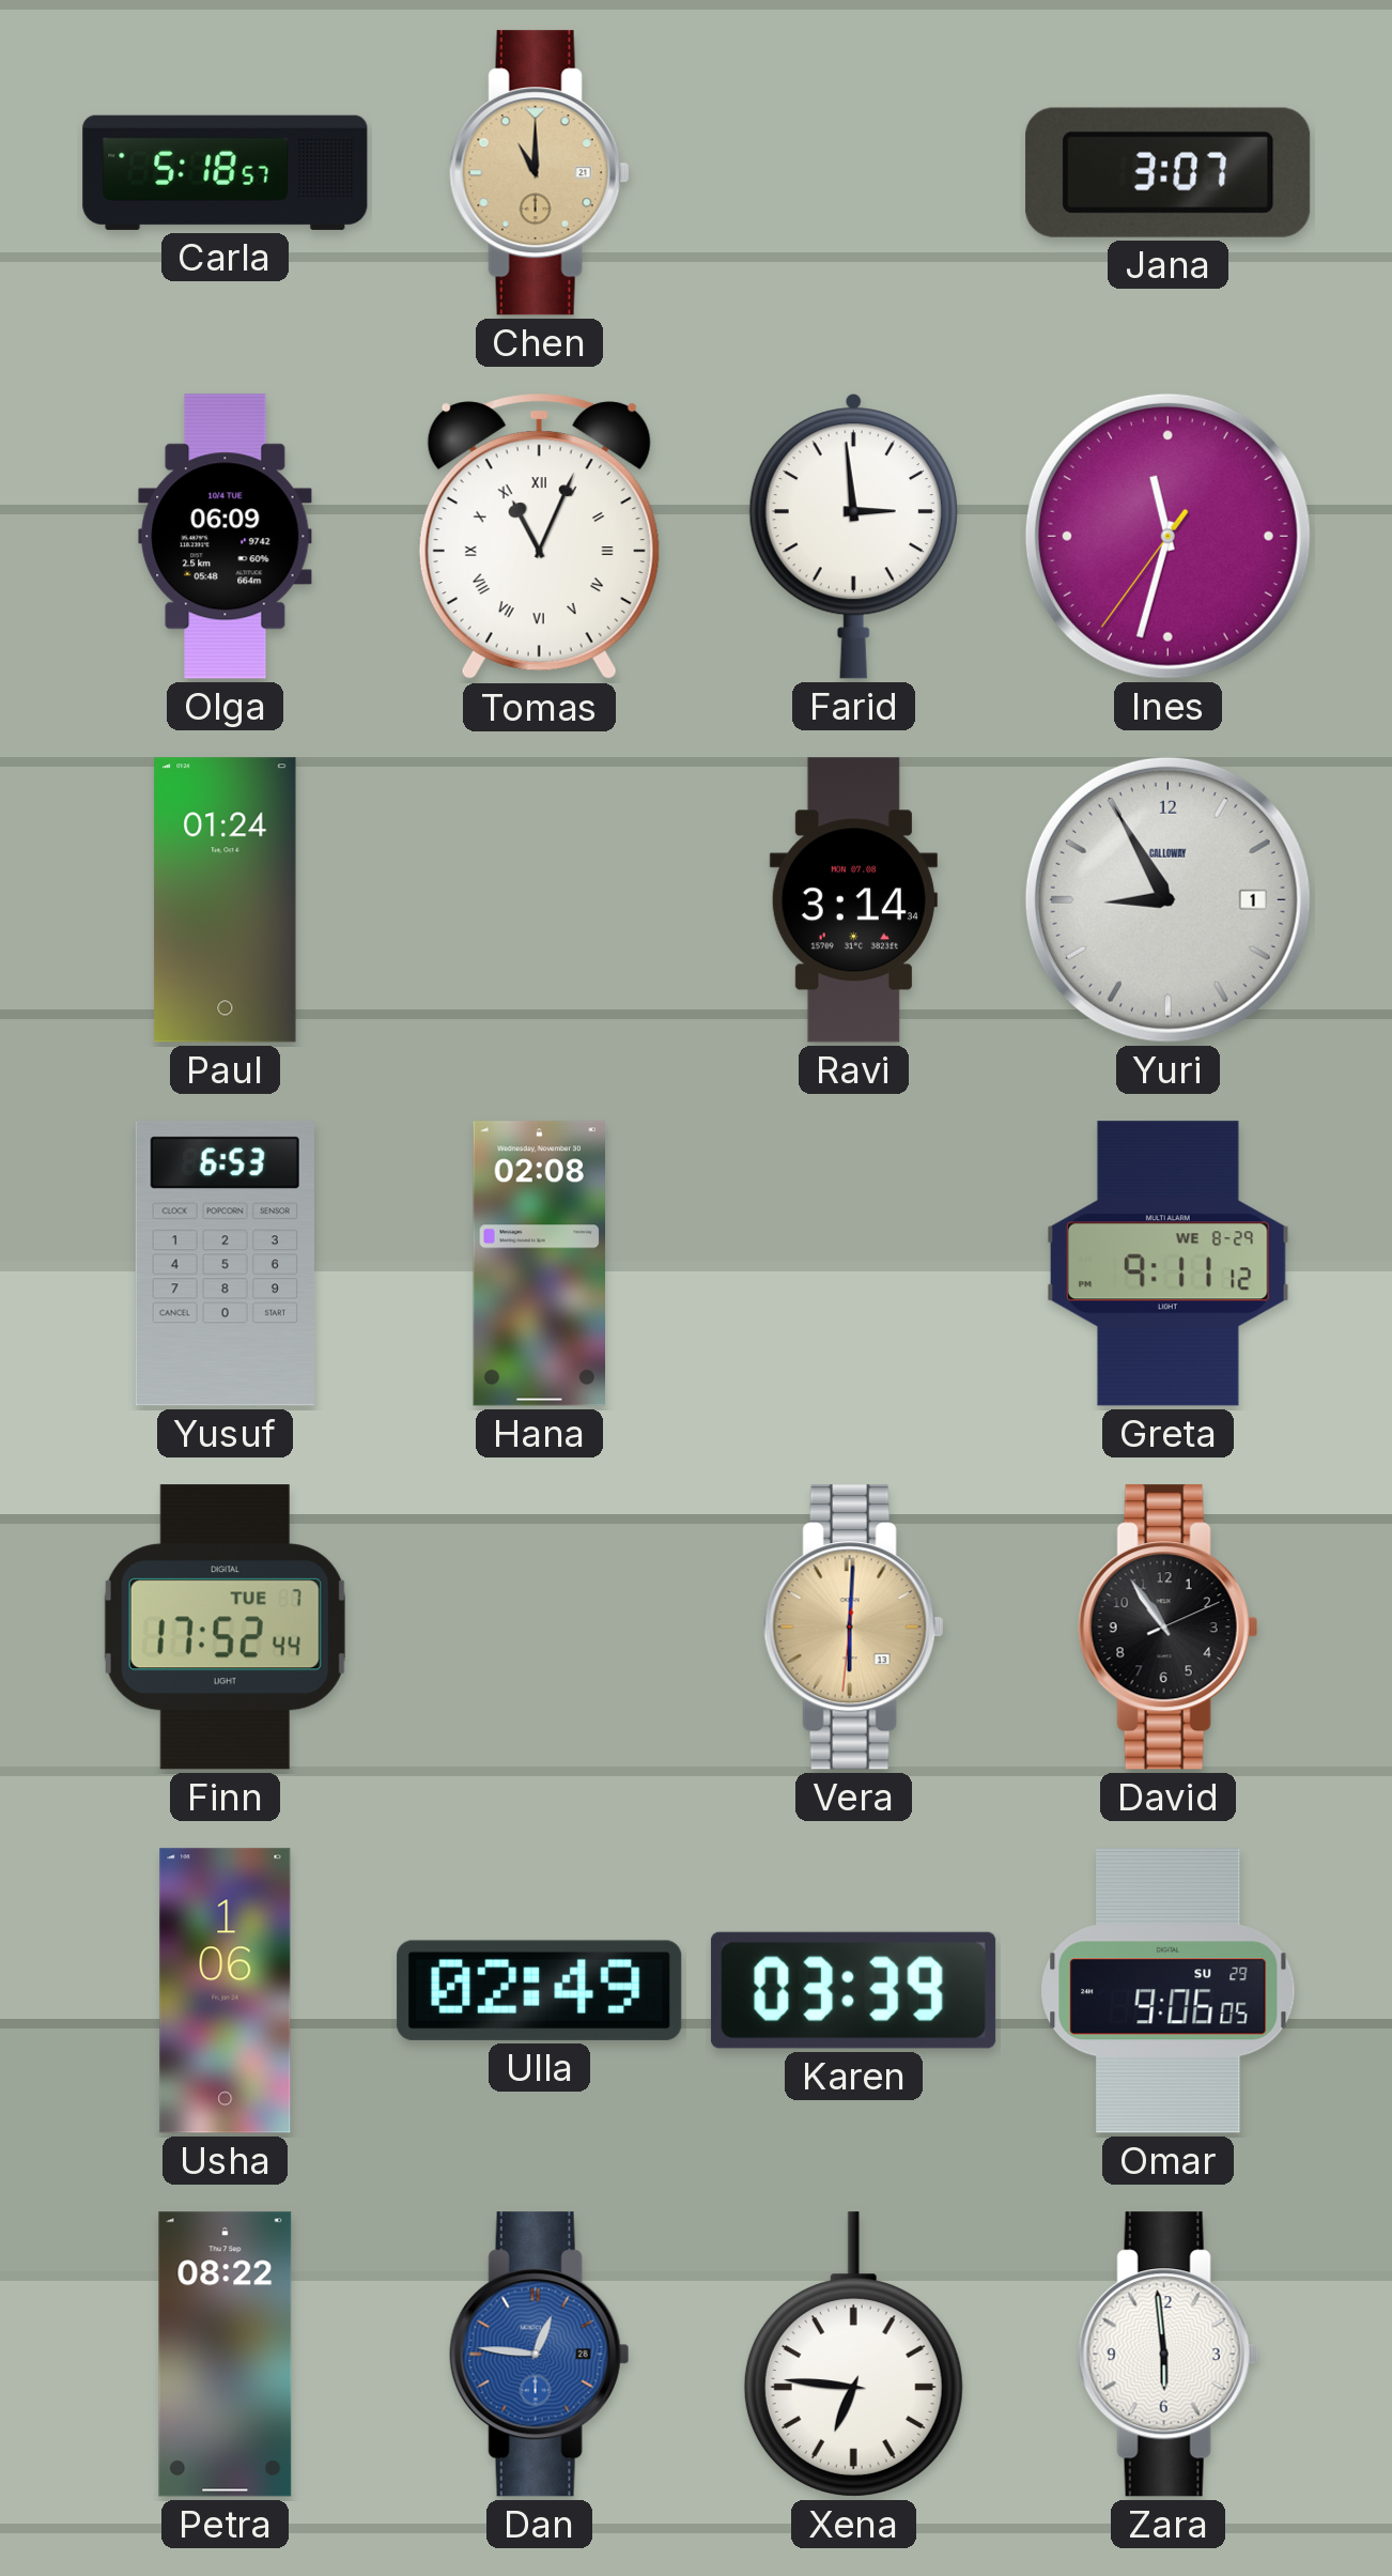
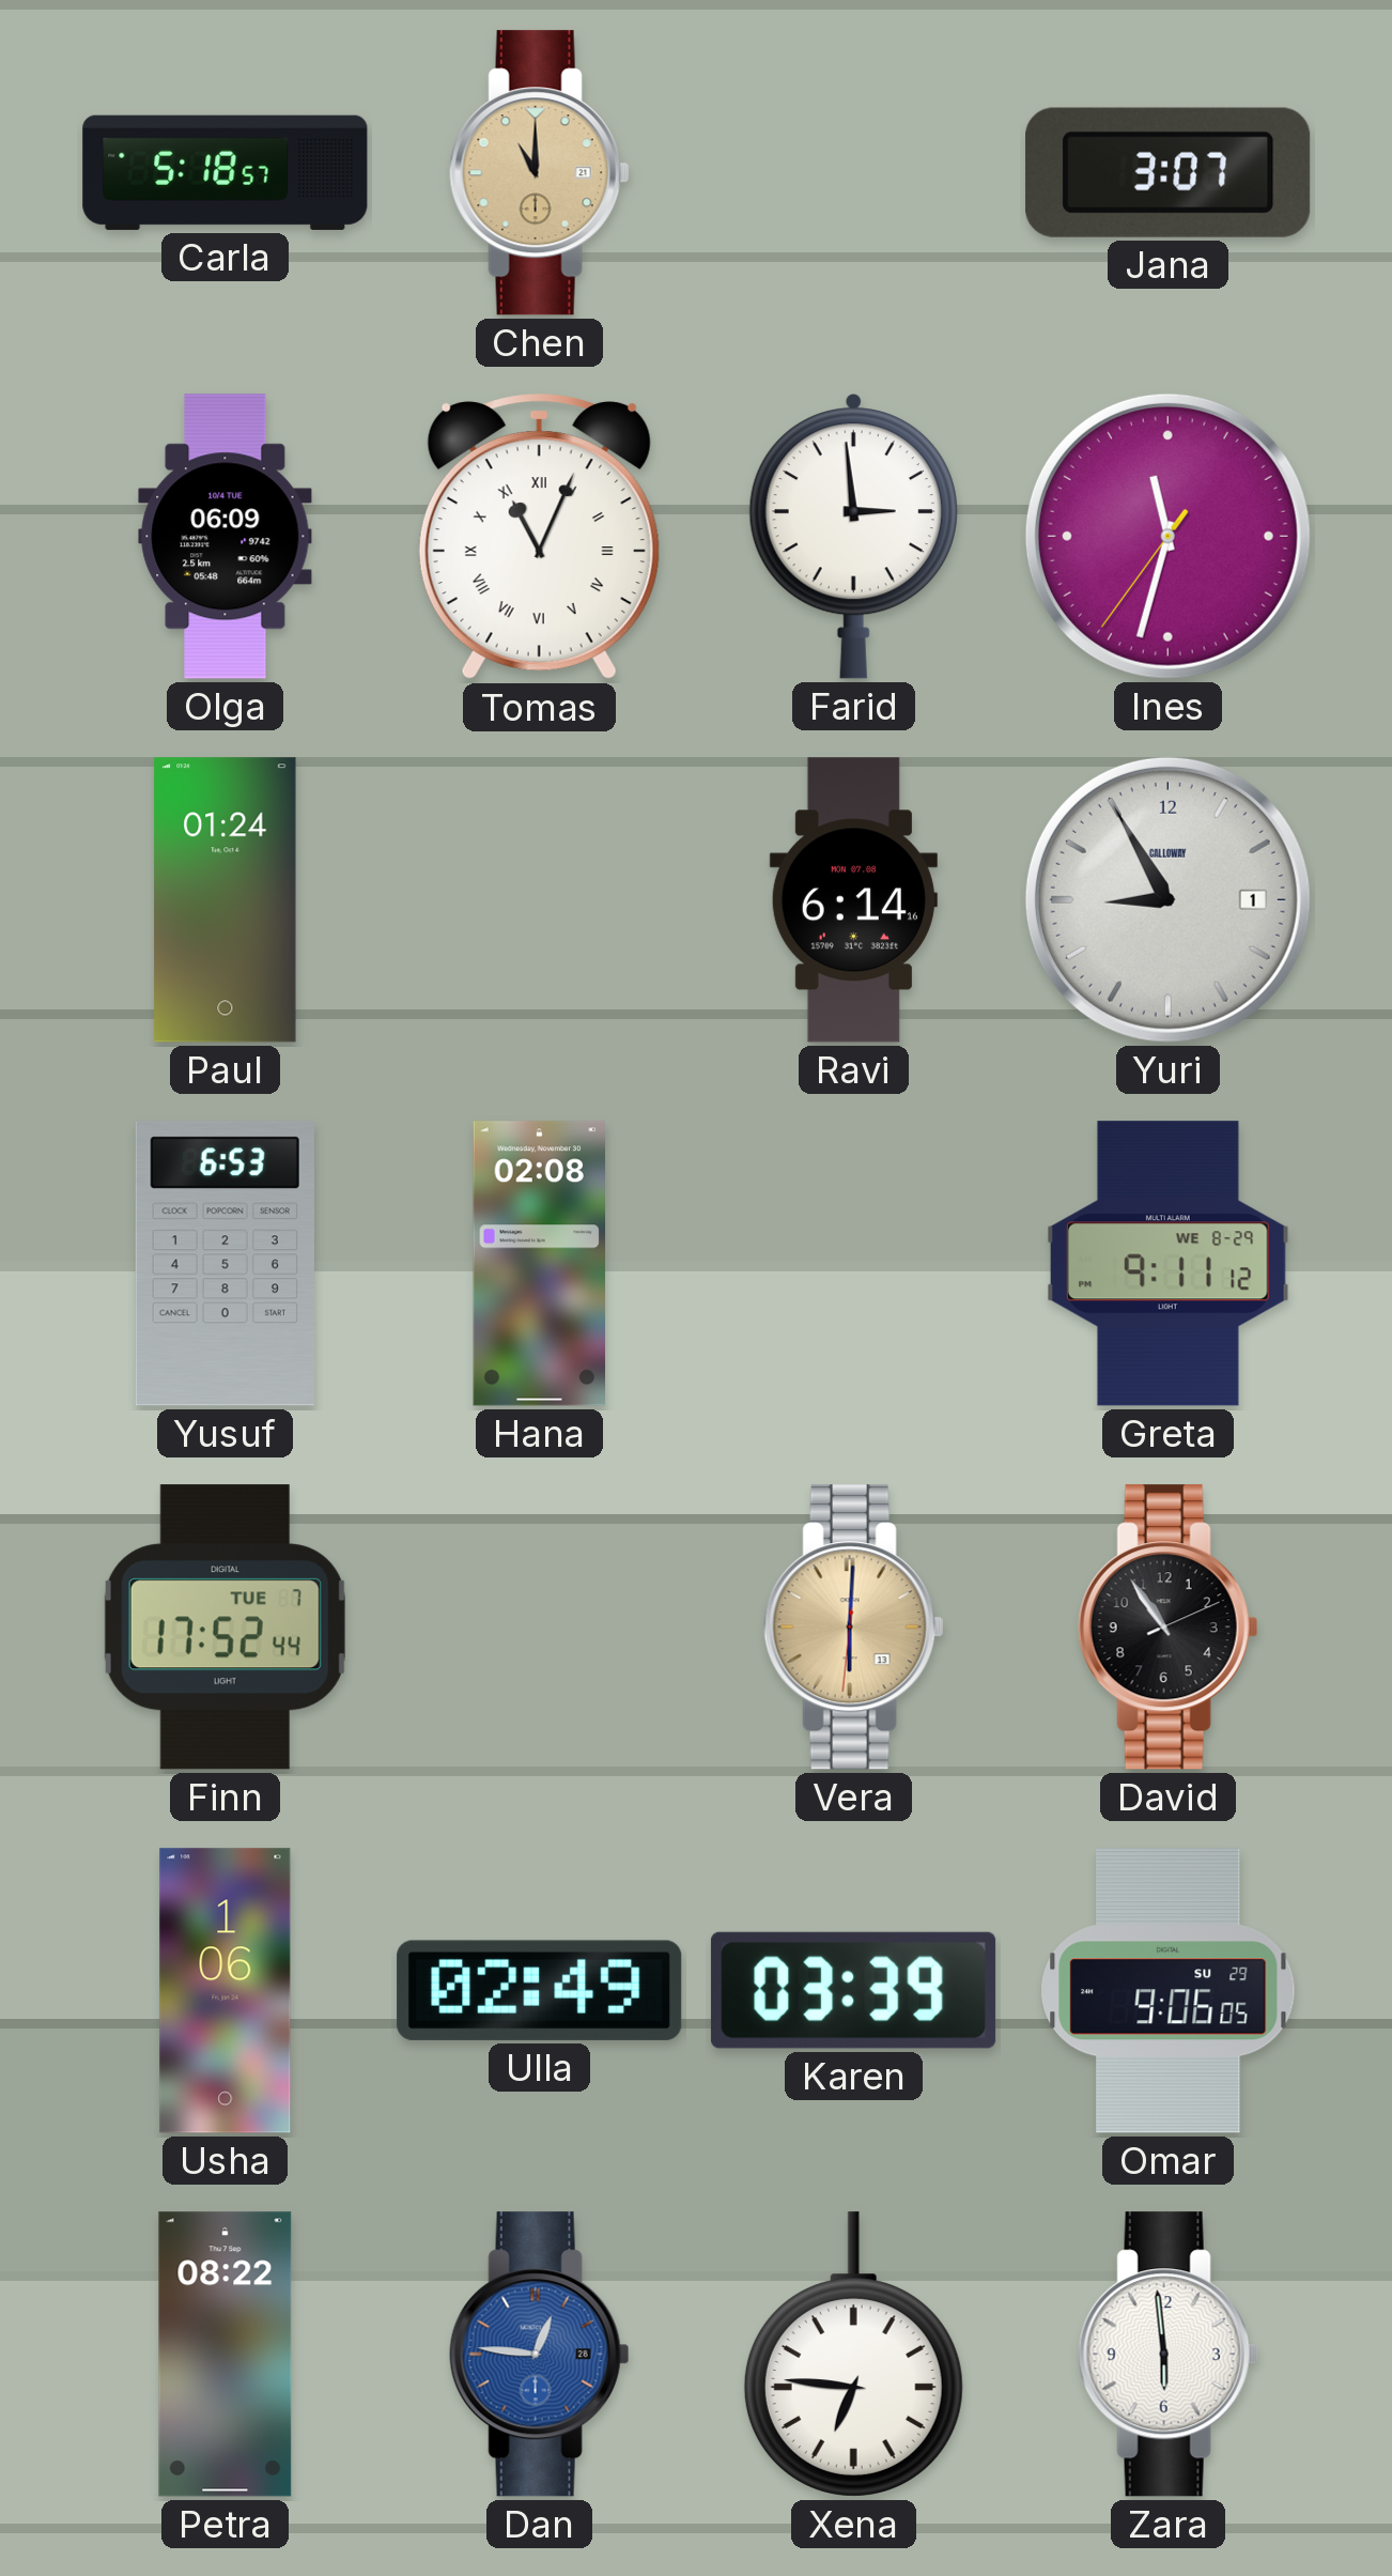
Ravi: 3:14 -> 6:14 (853, 900)
